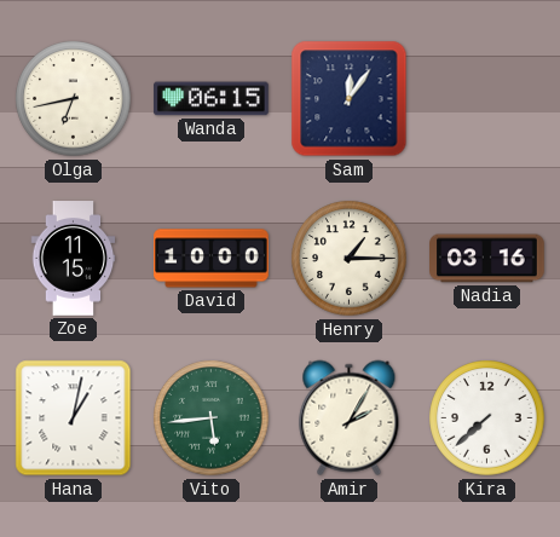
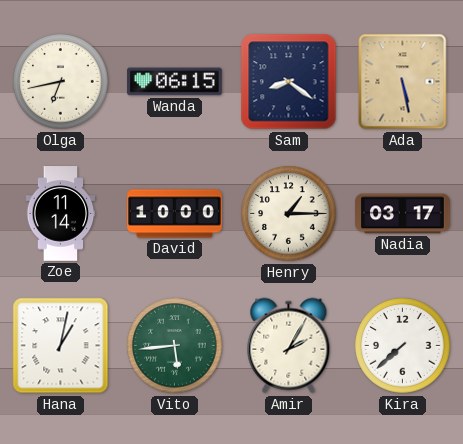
Sam: 12:06 -> 8:21 (289, 82)
Ada: none -> 5:28 (403, 82)
Zoe: 11:15 -> 11:14 (61, 214)
Nadia: 03:16 -> 03:17 (403, 214)
